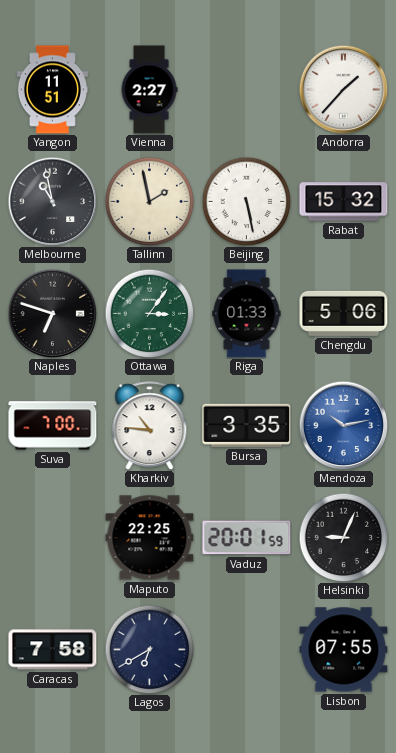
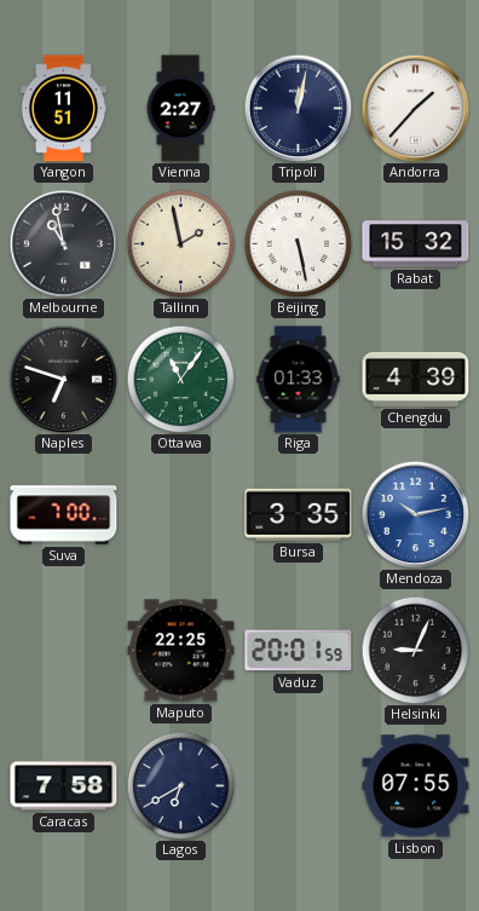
Tripoli: none -> 12:02 (298, 108)
Ottawa: 3:06 -> 11:06 (180, 379)
Chengdu: 5:06 -> 4:39 (416, 379)
Kharkiv: 10:46 -> none (150, 426)
